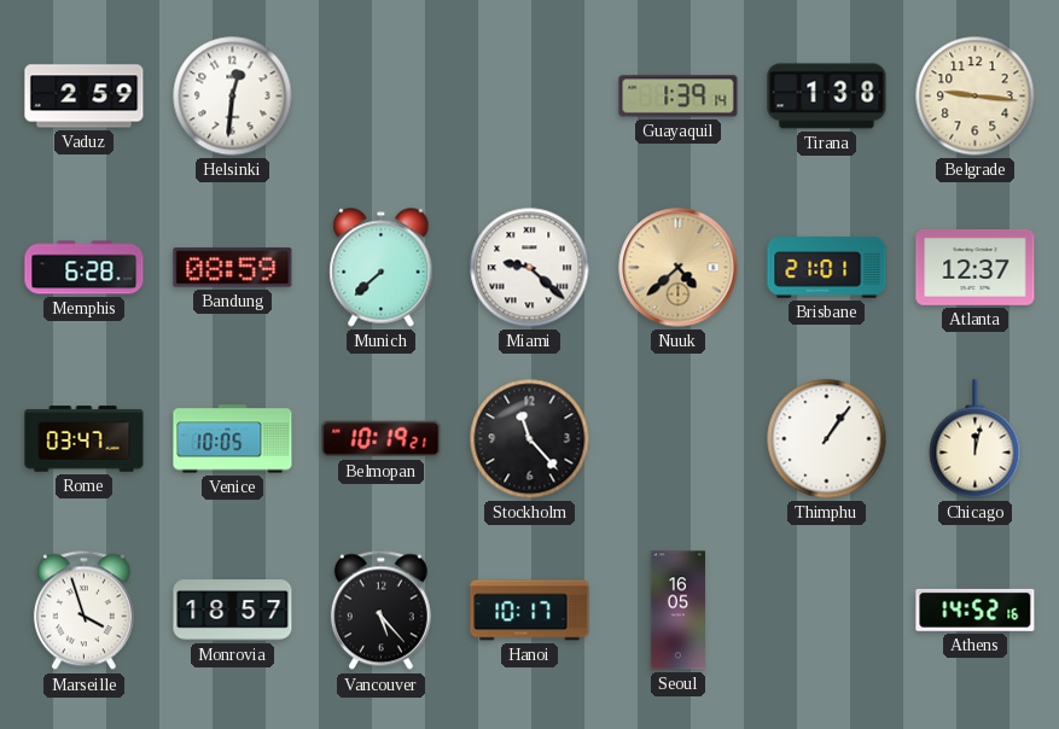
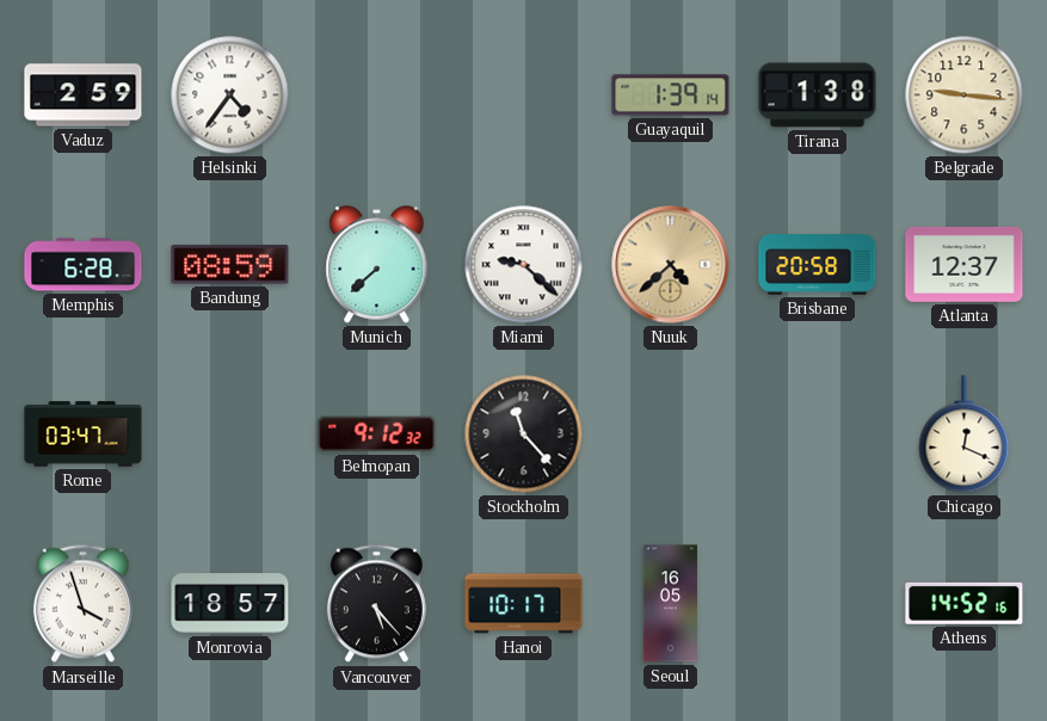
Helsinki: 12:31 -> 4:36 (230, 95)
Brisbane: 21:01 -> 20:58 (818, 265)
Venice: 10:05 -> none (233, 439)
Belmopan: 10:19 -> 9:12 (377, 435)
Thimphu: 1:06 -> none (827, 439)
Chicago: 12:02 -> 12:19 (965, 435)
